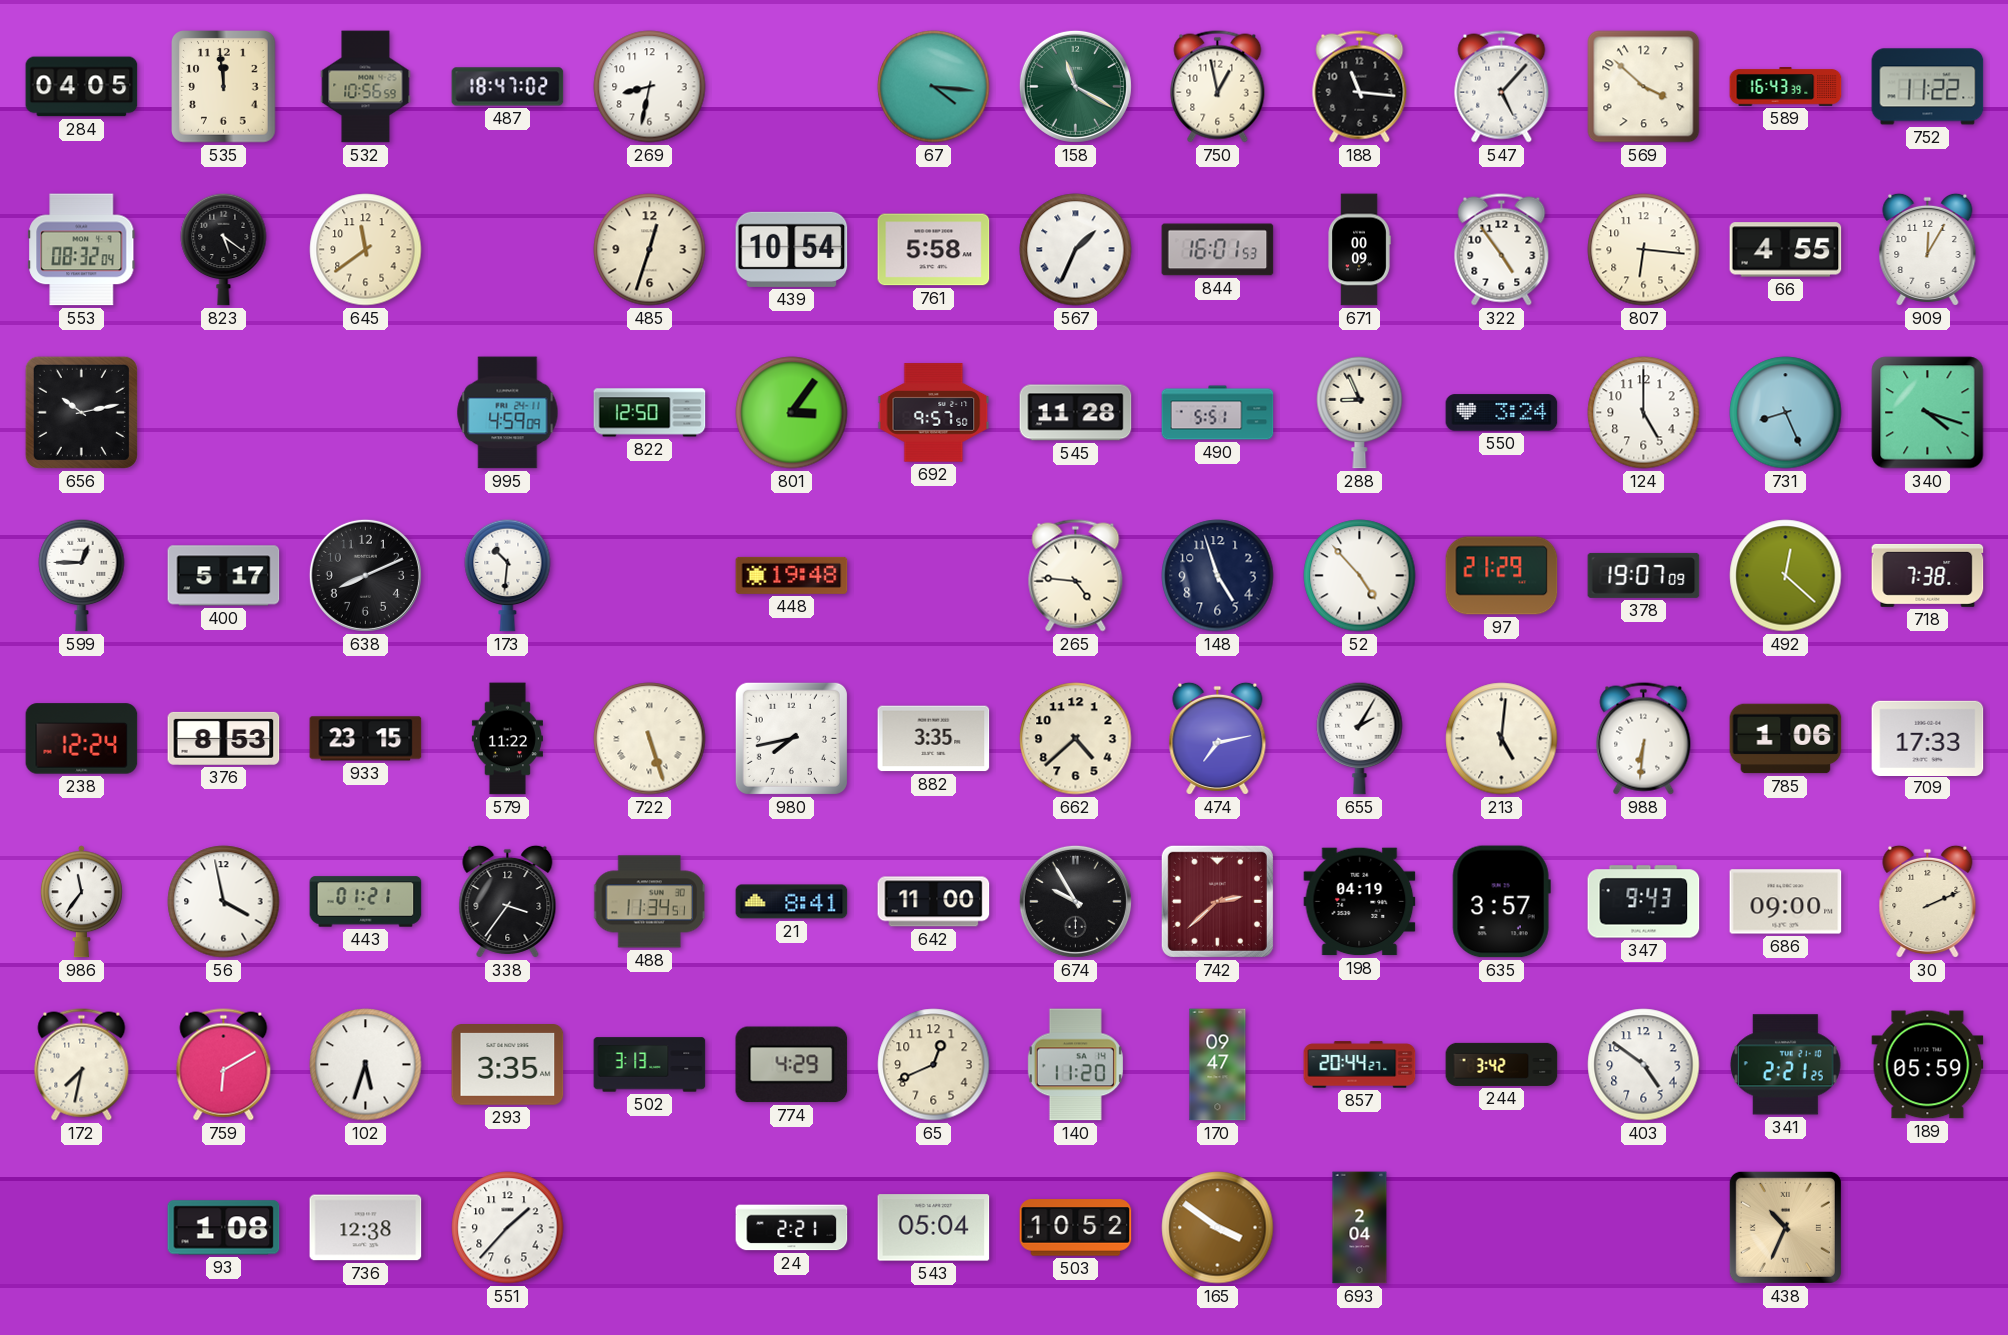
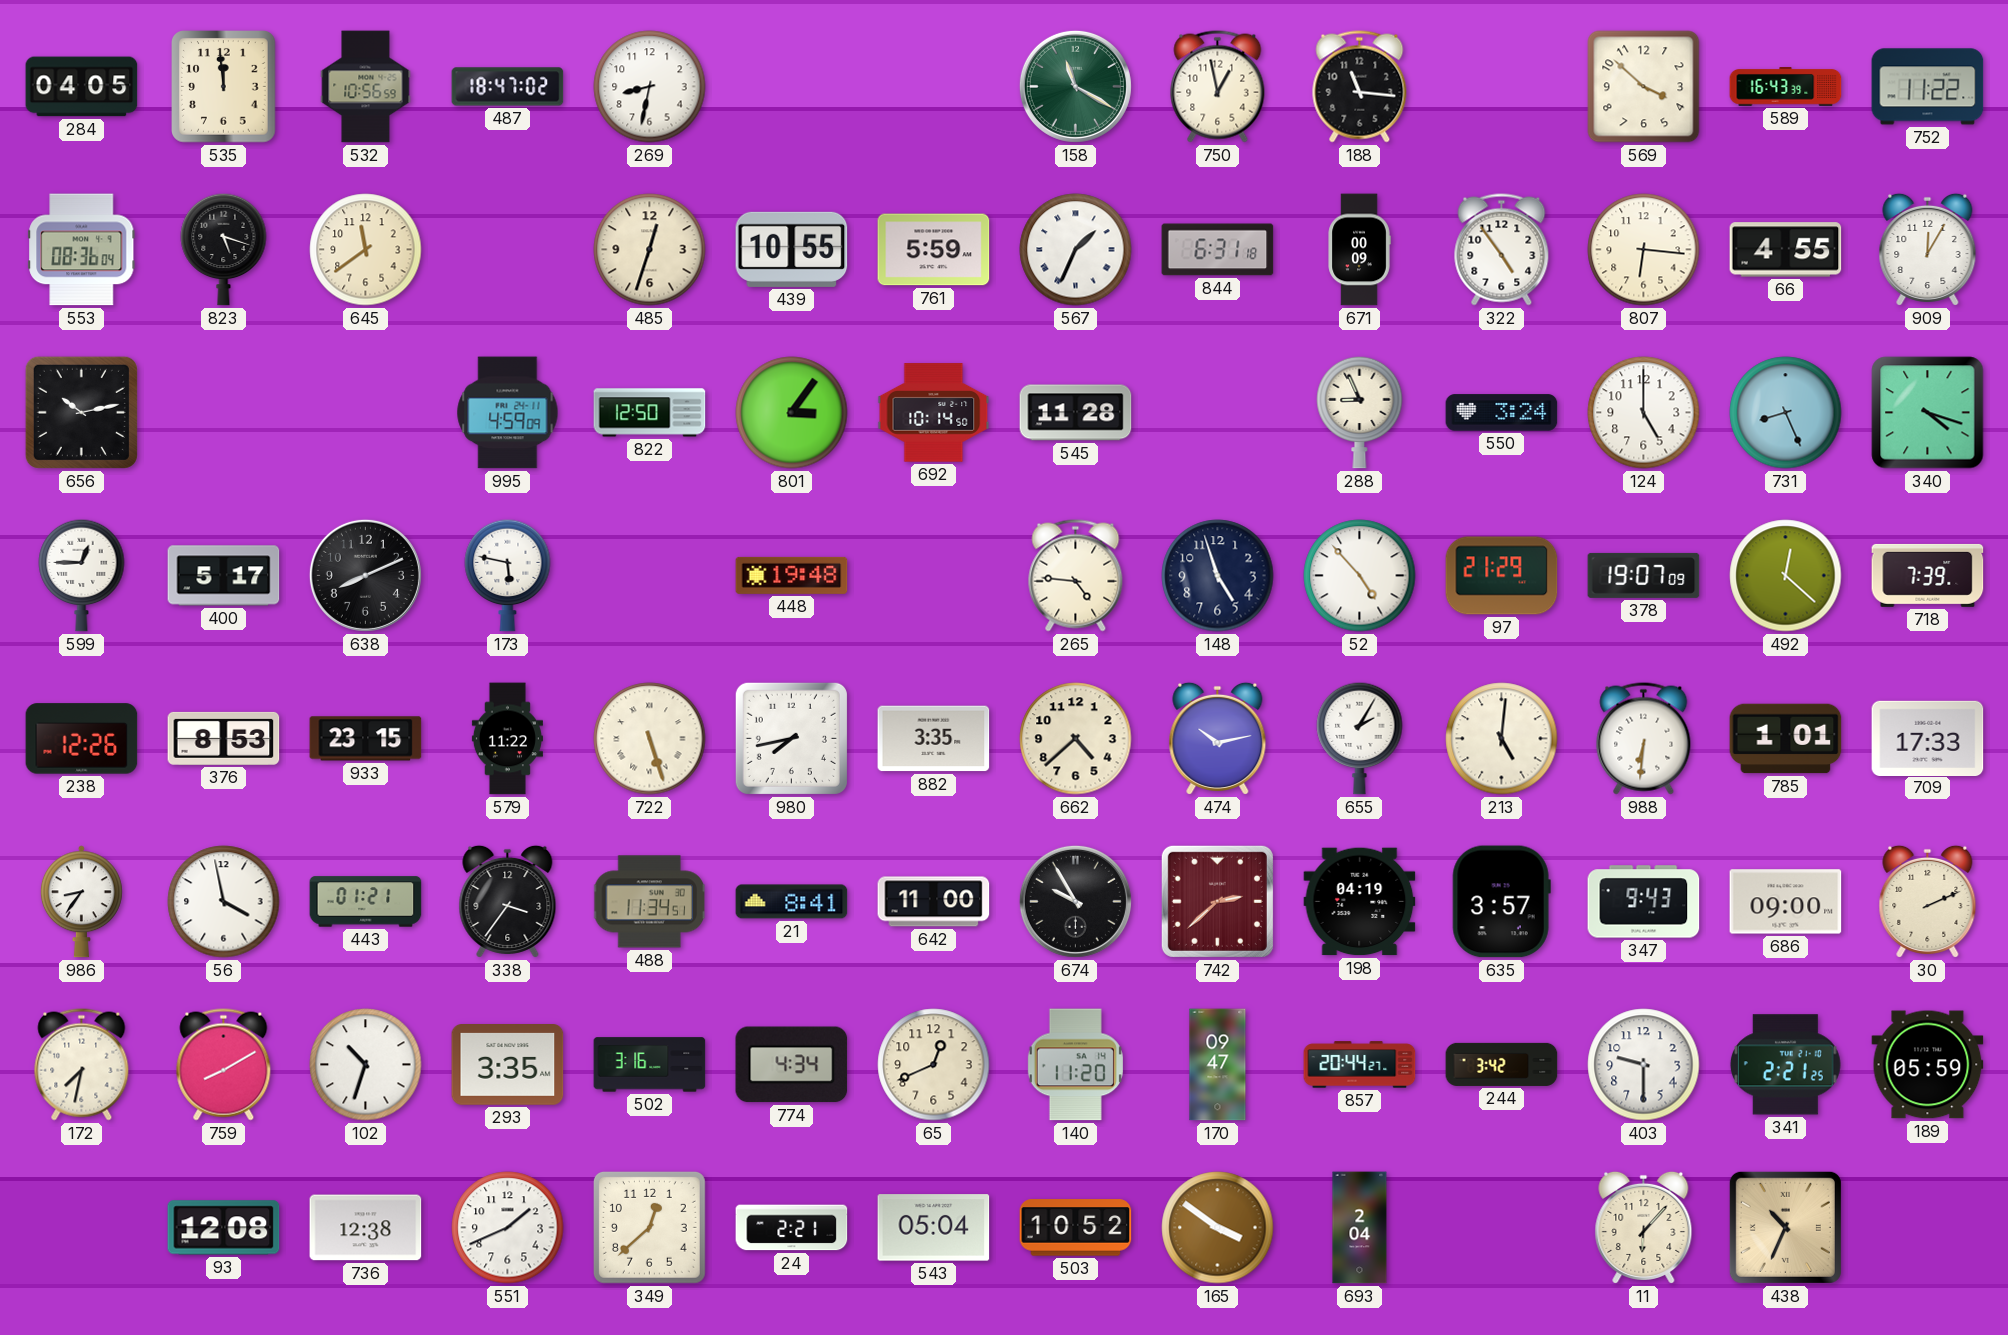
67: 4:16 -> none (934, 87)
547: 5:07 -> none (1502, 87)
553: 08:32 -> 08:36 (82, 250)
823: 5:21 -> 5:18 (224, 249)
439: 10:54 -> 10:55 (792, 249)
761: 5:58 -> 5:59 (934, 250)
844: 16:01 -> 6:31 (1218, 250)
692: 9:57 -> 10:14 (934, 413)
490: 5:51 -> none (1218, 413)
173: 10:31 -> 5:47 (508, 575)
718: 7:38 -> 7:39 (1928, 575)
238: 12:24 -> 12:26 (82, 739)
474: 7:13 -> 10:13 (1218, 738)
785: 1:06 -> 1:01 (1786, 739)
986: 11:36 -> 8:36 (81, 902)
759: 6:10 -> 8:10 (224, 1065)
102: 5:33 -> 10:33 (366, 1065)
502: 3:13 -> 3:16 (650, 1065)
774: 4:29 -> 4:34 (792, 1065)
403: 4:51 -> 9:30 (1644, 1065)
93: 1:08 -> 12:08 (224, 1228)
551: 1:37 -> 1:41 (508, 1228)
349: none -> 12:38 (649, 1227)
11: none -> 6:07 (1644, 1227)
